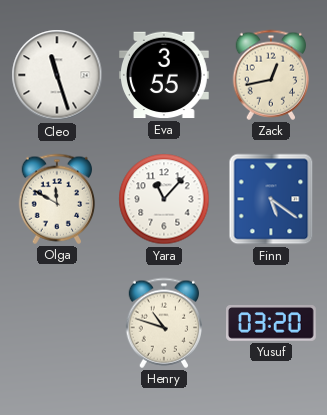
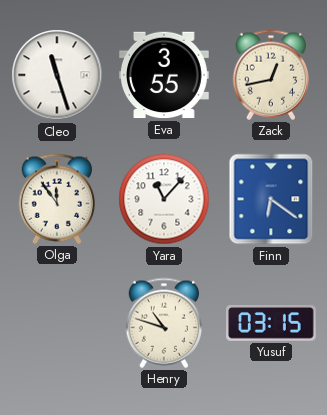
Olga: 11:50 -> 11:54 (57, 199)
Finn: 5:21 -> 6:21 (271, 199)
Yusuf: 03:20 -> 03:15 (272, 324)
